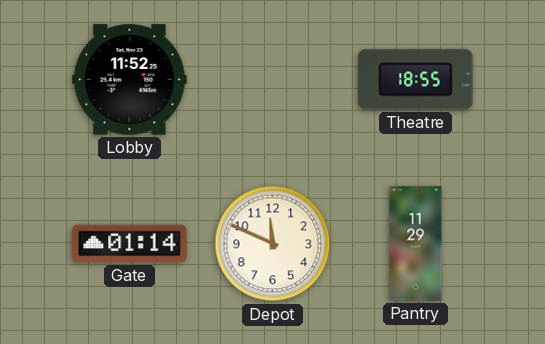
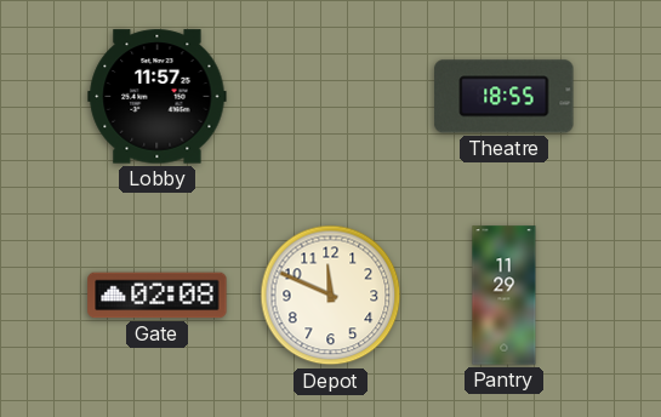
Lobby: 11:52 -> 11:57 (158, 97)
Gate: 01:14 -> 02:08 (158, 296)
